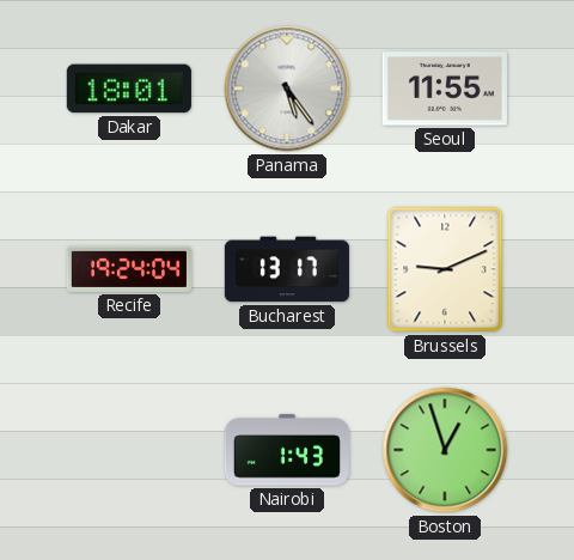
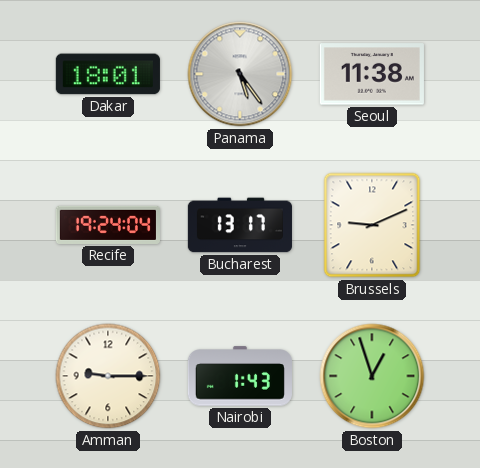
Seoul: 11:55 -> 11:38 (372, 74)
Amman: none -> 9:15 (108, 376)
